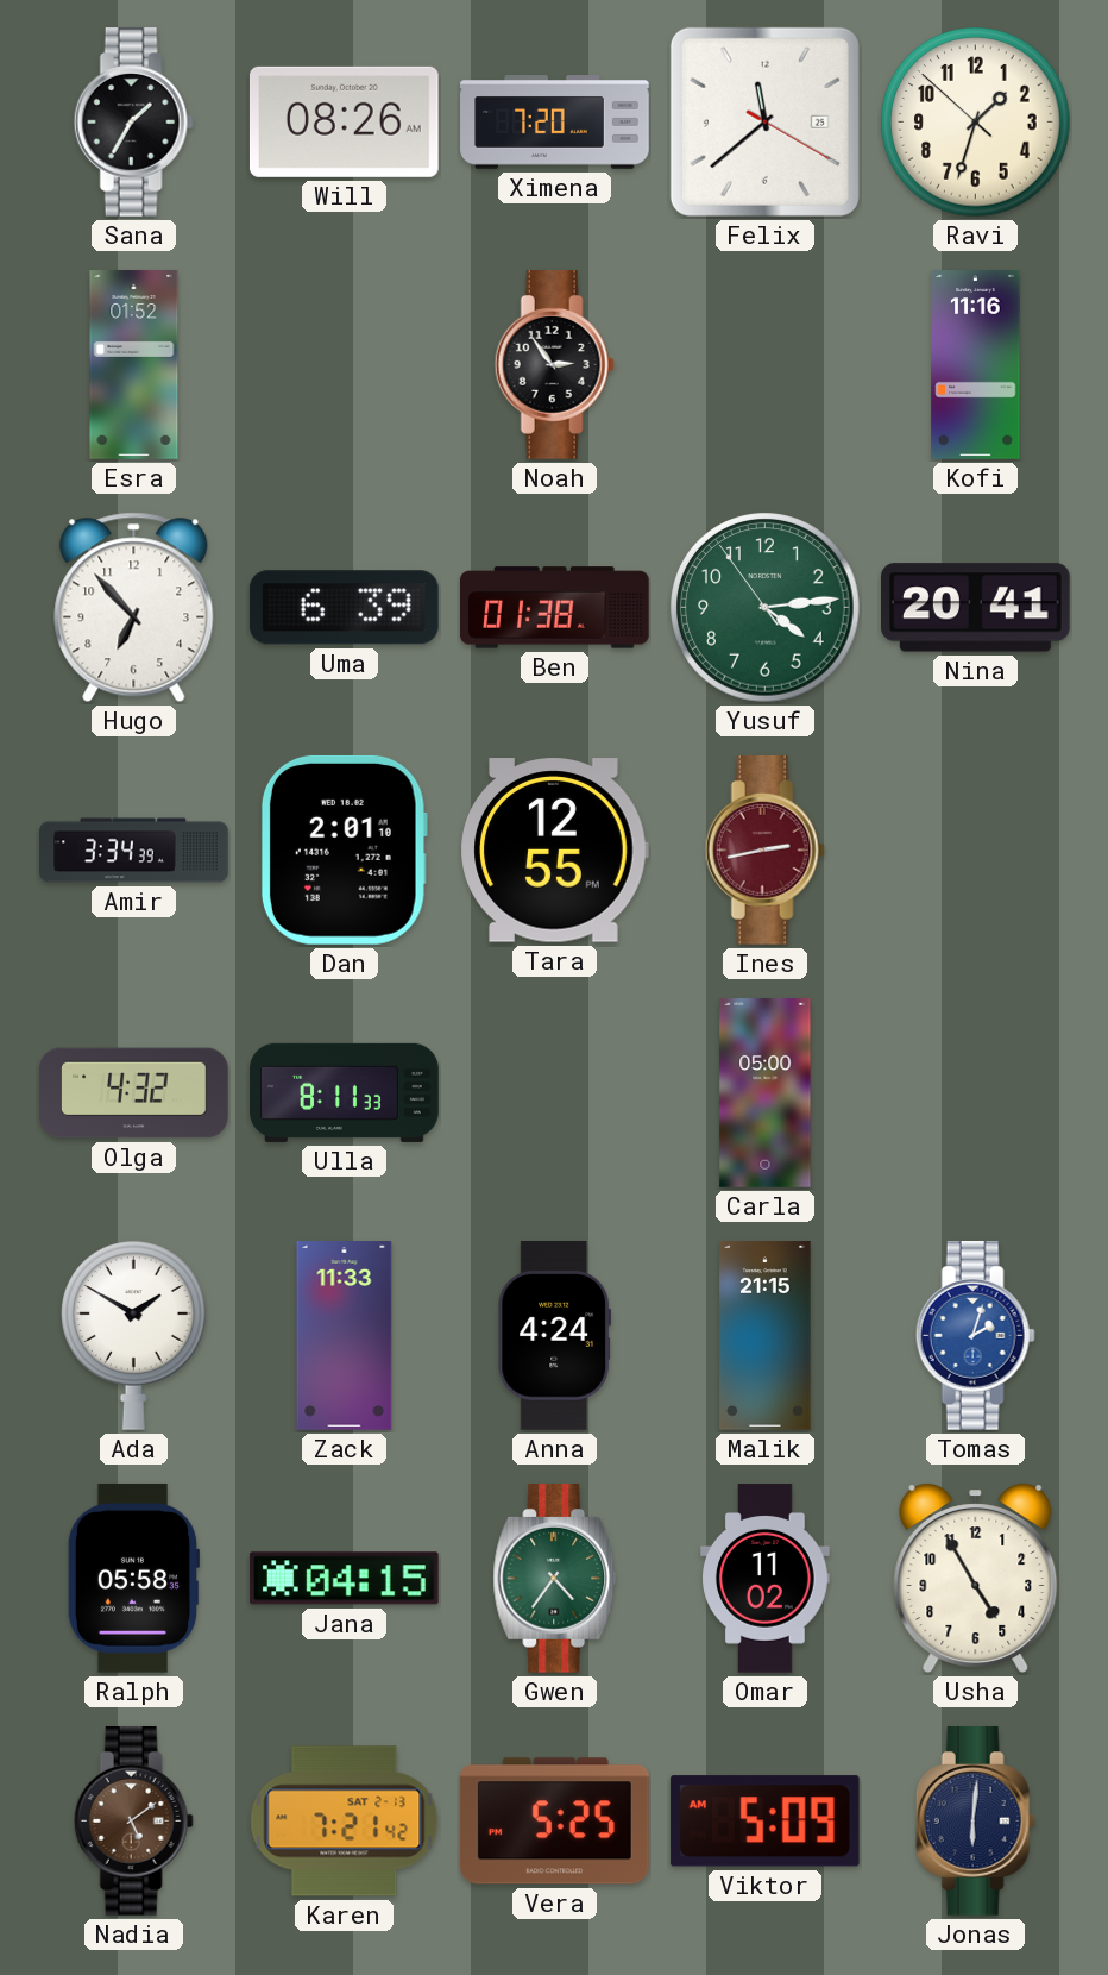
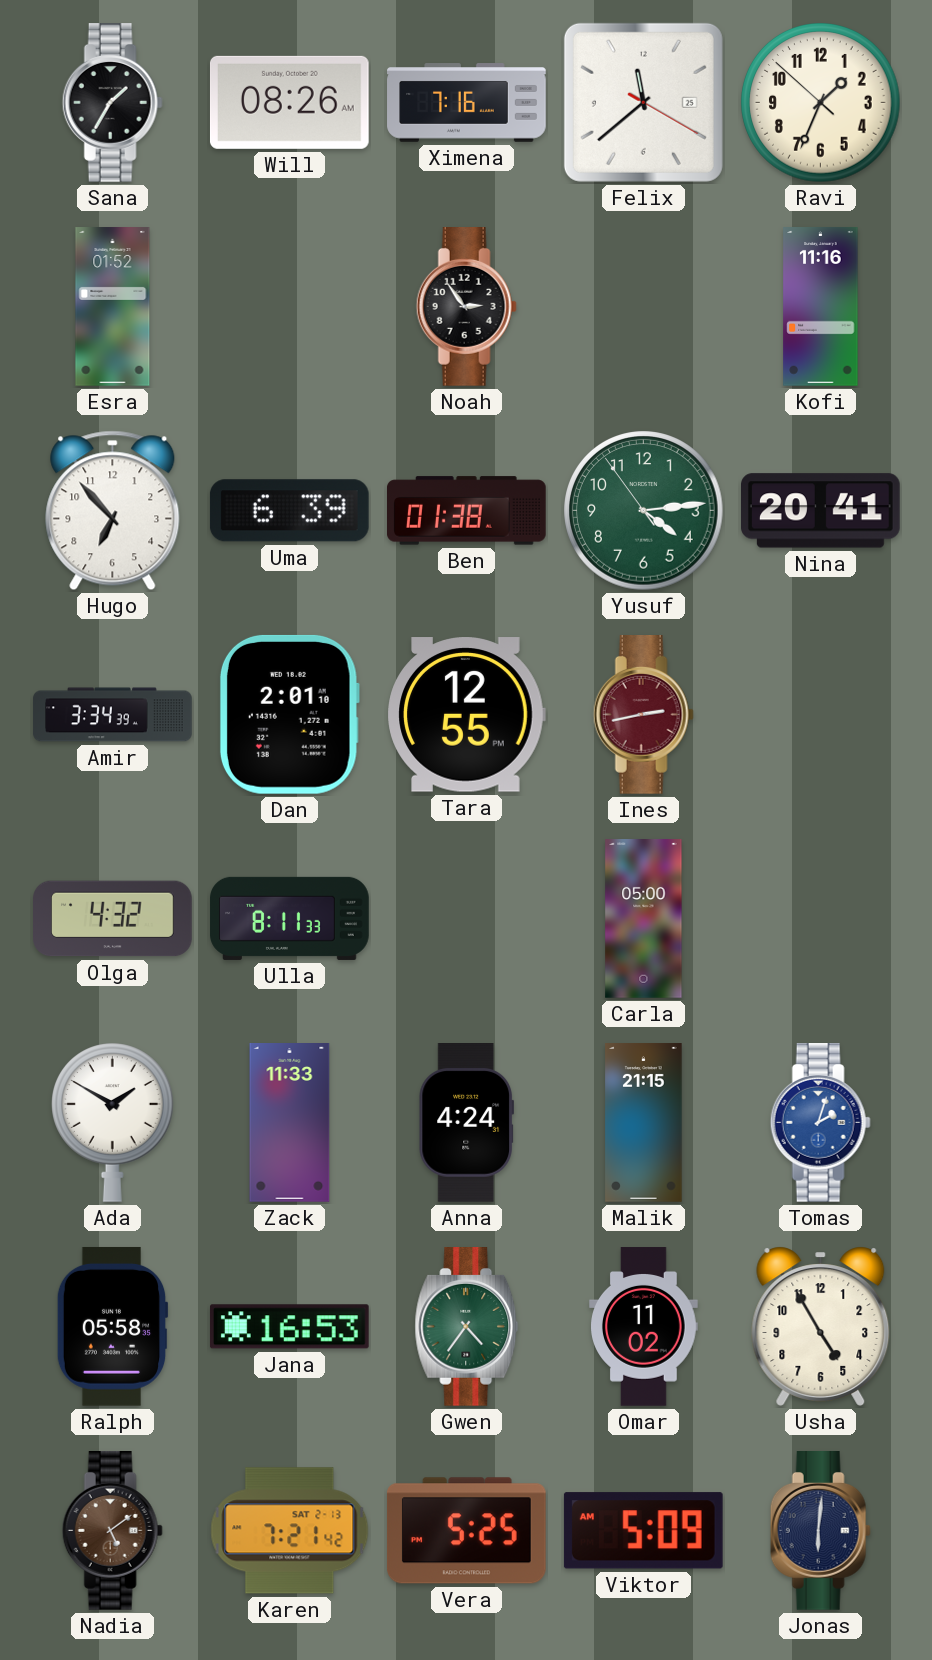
Ximena: 7:20 -> 7:16 (467, 103)
Ravi: 1:32 -> 1:33 (821, 103)
Jana: 04:15 -> 16:53 (289, 1327)
